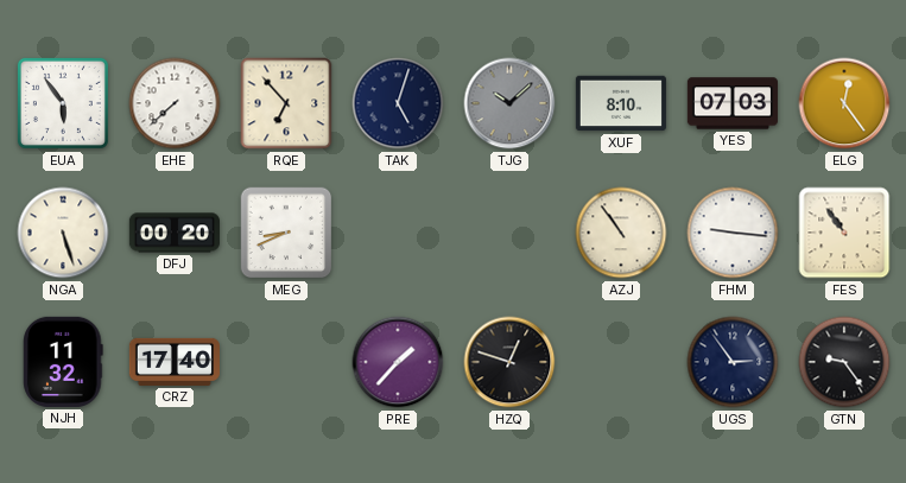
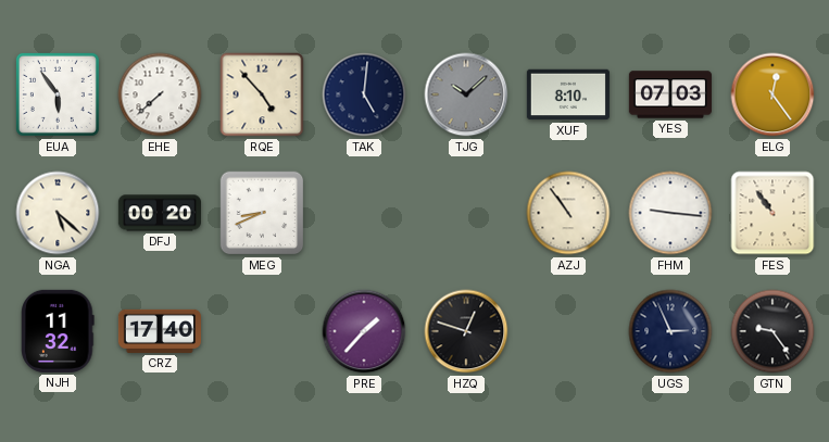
RQE: 6:53 -> 4:53 (262, 94)
TAK: 5:03 -> 5:01 (364, 94)
NGA: 5:27 -> 5:22 (58, 213)
UGS: 2:54 -> 2:56 (670, 331)
